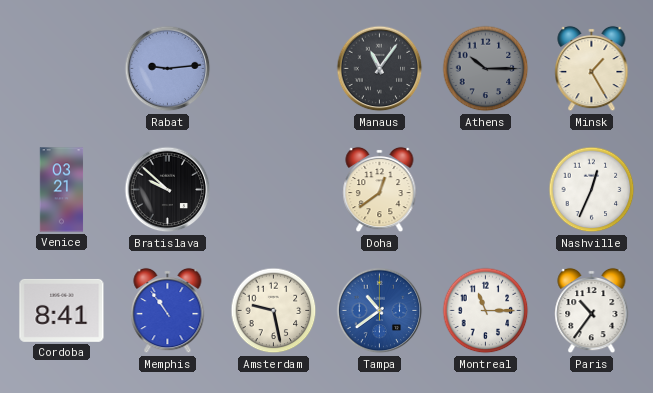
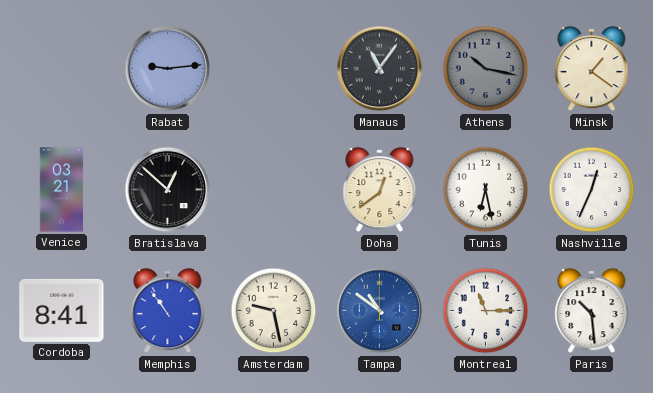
Athens: 10:15 -> 10:17 (486, 69)
Minsk: 1:25 -> 1:21 (592, 69)
Bratislava: 9:52 -> 12:52 (168, 190)
Tunis: none -> 6:28 (486, 190)
Tampa: 10:39 -> 10:51 (380, 311)
Paris: 10:36 -> 10:29 (592, 311)
